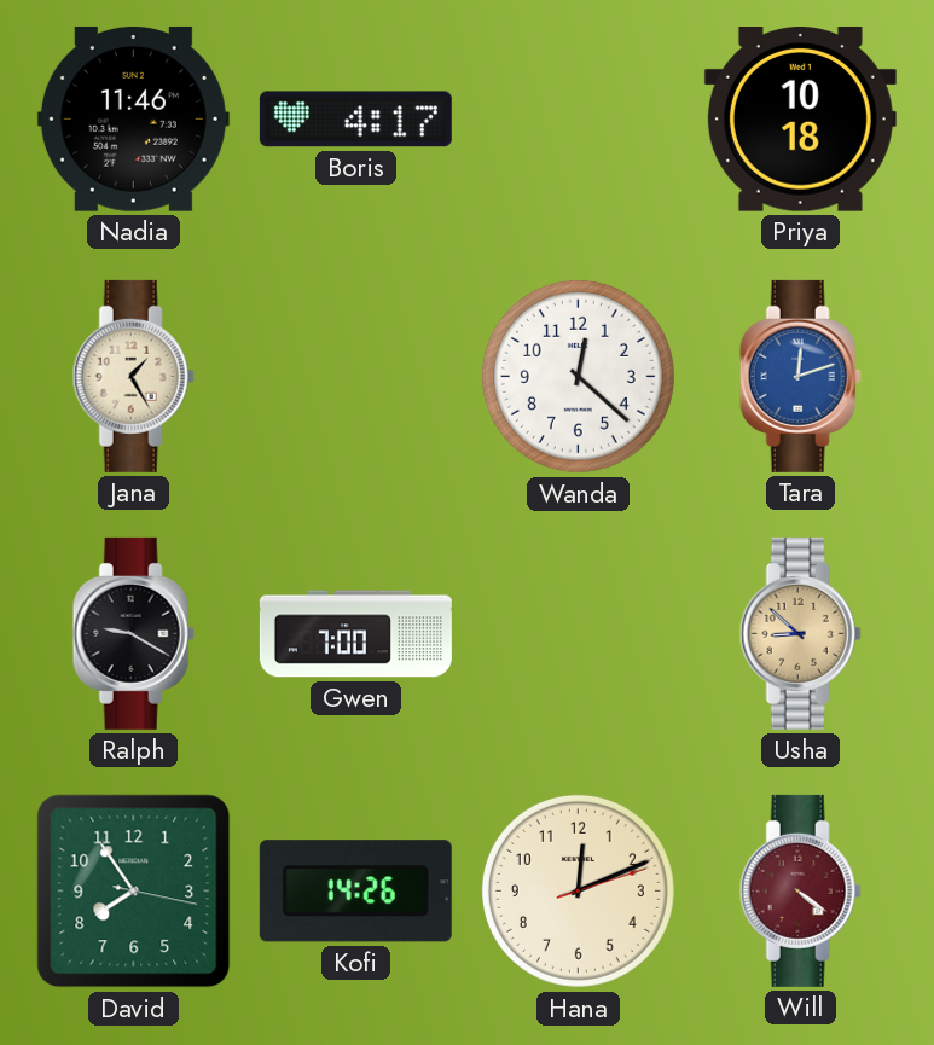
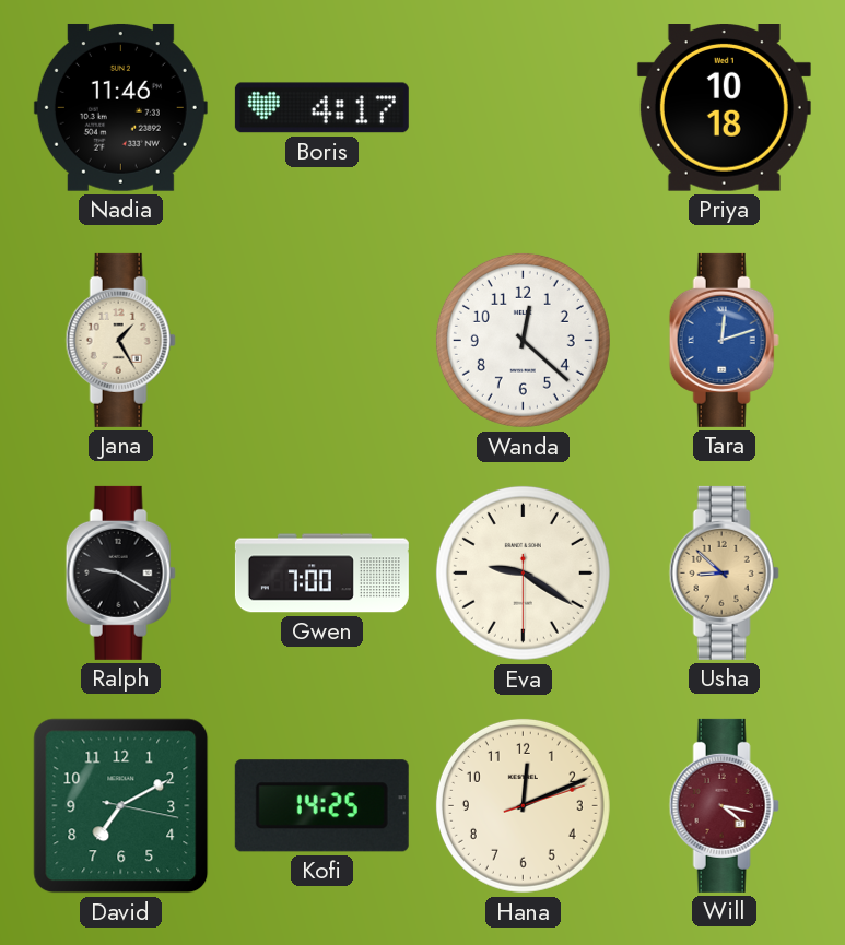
Eva: none -> 9:20 (523, 572)
David: 7:54 -> 7:10 (121, 806)
Kofi: 14:26 -> 14:25 (321, 806)
Will: 4:21 -> 4:17 (724, 805)
